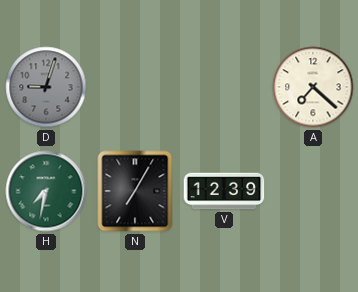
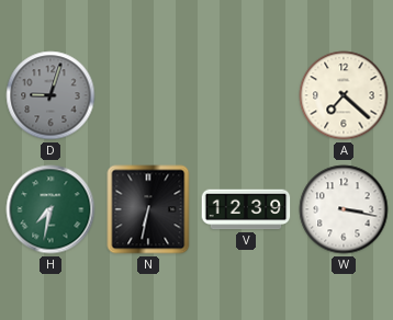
N: 7:05 -> 6:32 (148, 209)
W: none -> 3:17 (344, 209)
